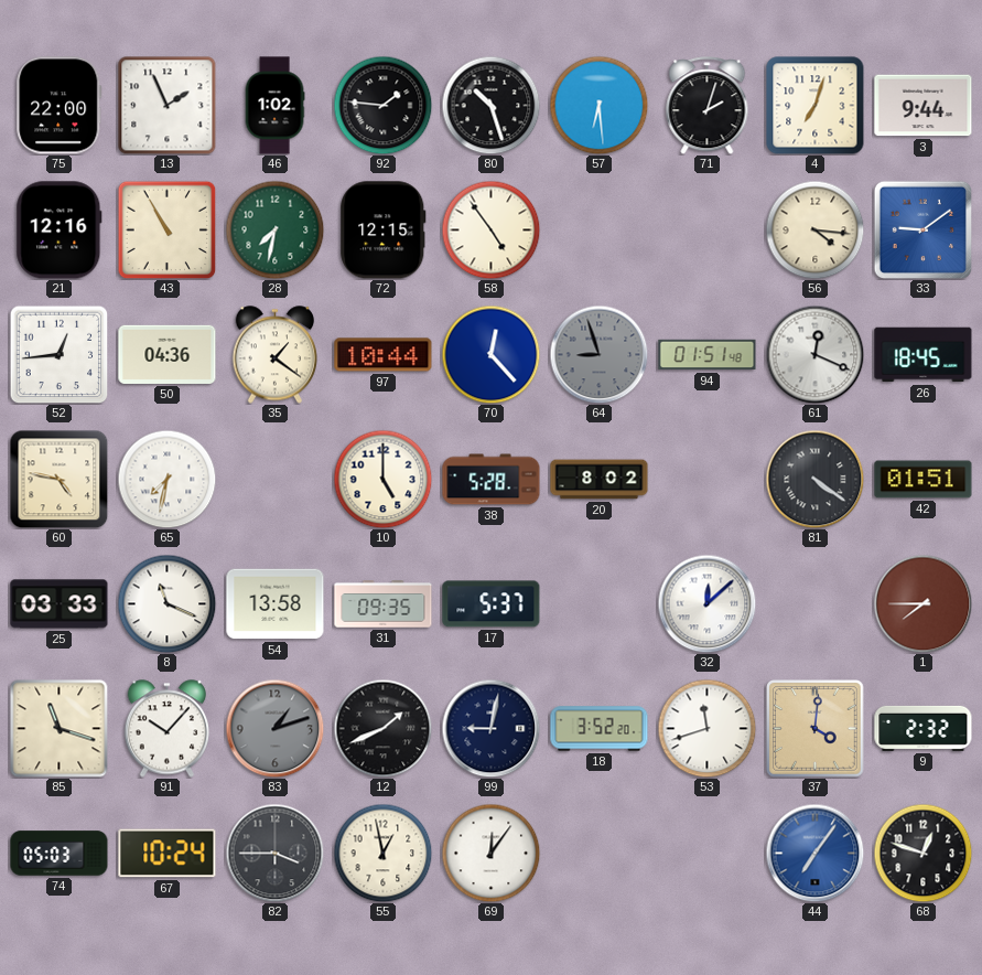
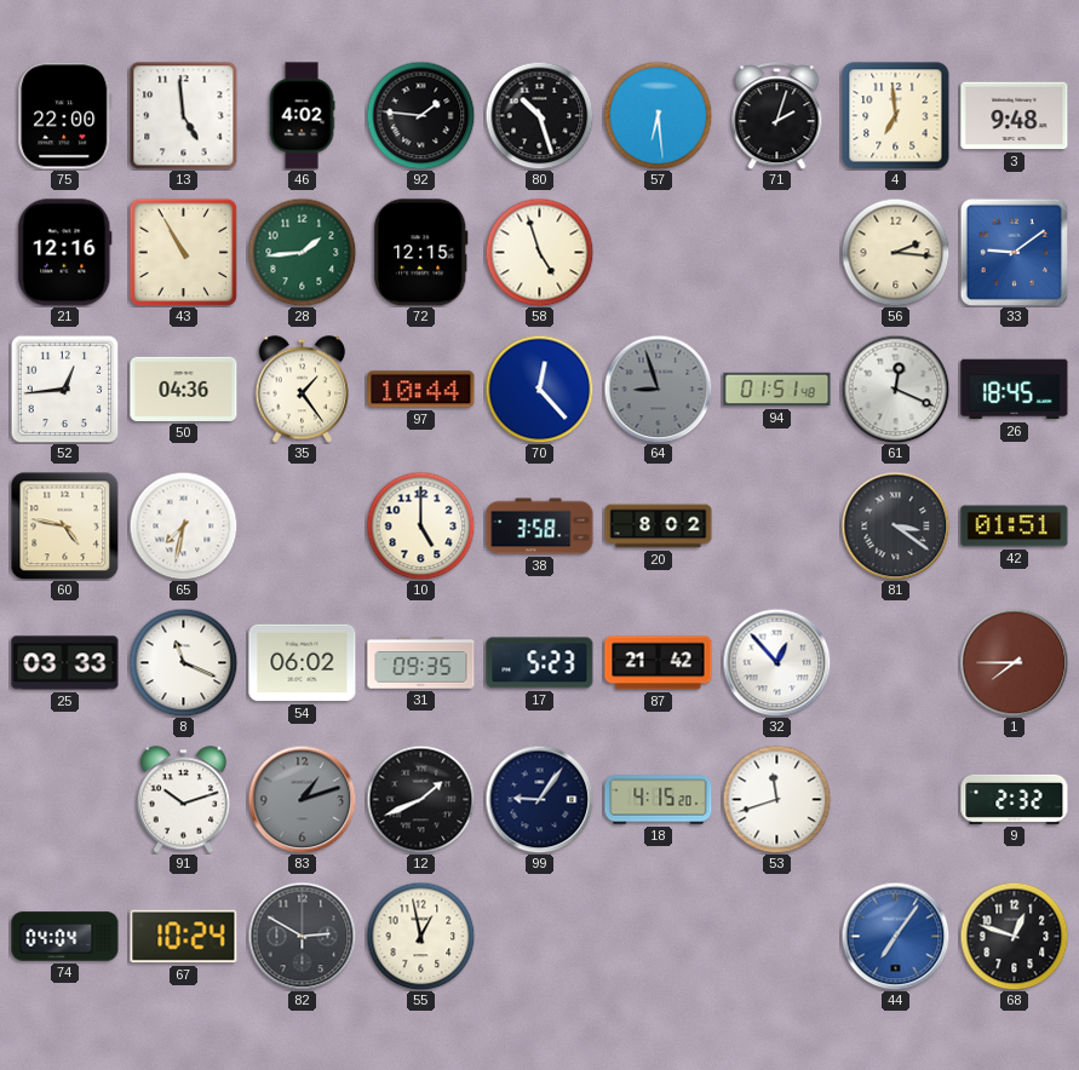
13: 1:56 -> 4:59 (183, 115)
46: 1:02 -> 4:02 (302, 116)
4: 7:03 -> 6:59 (896, 116)
3: 9:44 -> 9:48 (1015, 116)
28: 7:32 -> 1:44 (302, 252)
58: 4:54 -> 4:57 (539, 252)
56: 4:16 -> 2:16 (895, 252)
35: 1:21 -> 1:24 (303, 390)
38: 5:28 -> 3:58 (540, 527)
81: 4:21 -> 3:21 (895, 525)
54: 13:58 -> 06:02 (303, 663)
17: 5:37 -> 5:23 (540, 663)
87: none -> 21:42 (659, 663)
32: 12:08 -> 12:53 (776, 662)
85: 11:18 -> none (58, 728)
91: 10:07 -> 10:12 (184, 800)
99: 9:02 -> 9:06 (539, 799)
18: 3:52 -> 4:15 (659, 800)
37: 4:01 -> none (816, 729)
74: 05:03 -> 04:04 (65, 937)
82: 3:45 -> 2:50 (302, 936)
69: 12:06 -> none (490, 853)
